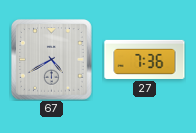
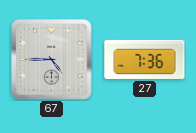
67: 4:40 -> 4:45 (52, 60)
